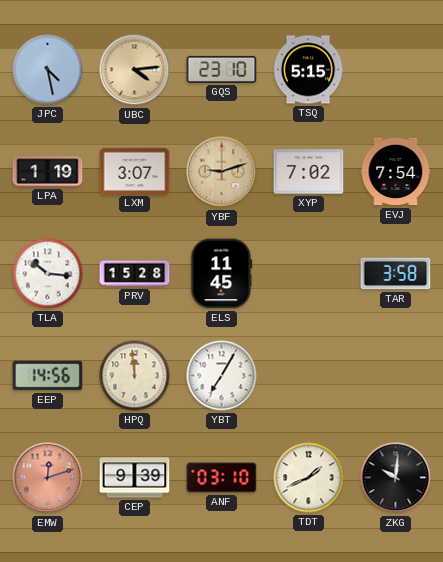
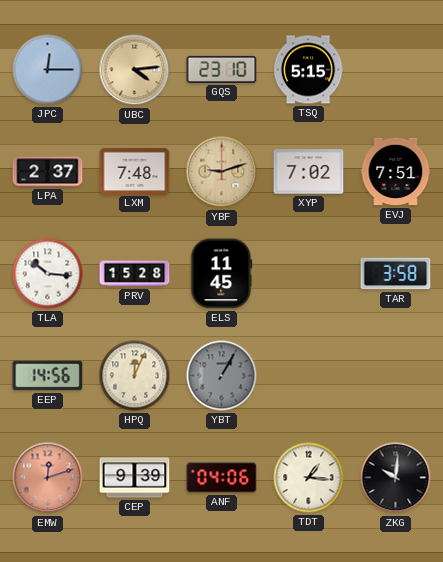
JPC: 4:28 -> 12:15 (48, 70)
LPA: 1:19 -> 2:37 (48, 172)
LXM: 3:07 -> 7:48 (135, 171)
EVJ: 7:54 -> 7:51 (396, 172)
HPQ: 11:59 -> 12:04 (135, 376)
YBT: 7:05 -> 1:05 (222, 376)
YBT dial: white -> grey (222, 376)
ANF: 03:10 -> 04:06 (222, 478)
TDT: 1:41 -> 1:16 (309, 478)
